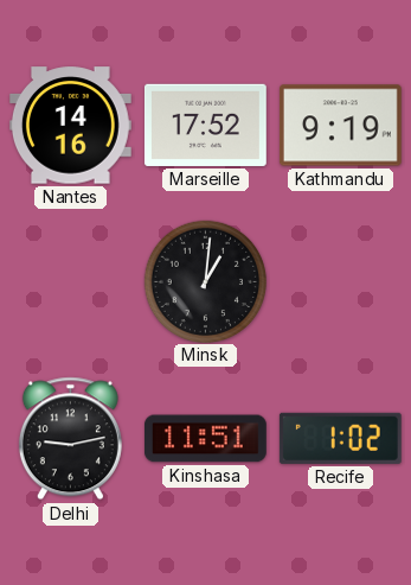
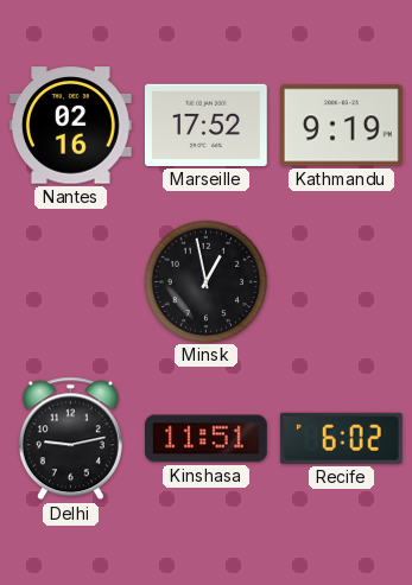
Nantes: 14:16 -> 02:16 (70, 126)
Minsk: 1:01 -> 12:58 (205, 281)
Recife: 1:02 -> 6:02 (341, 438)
